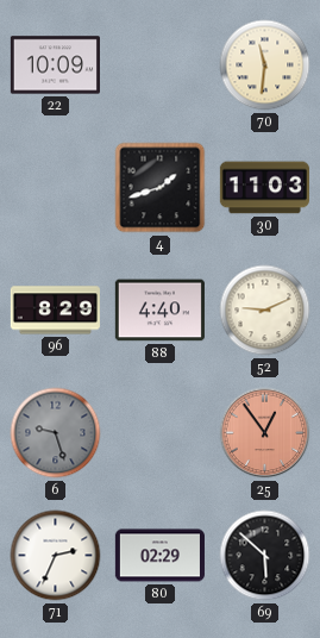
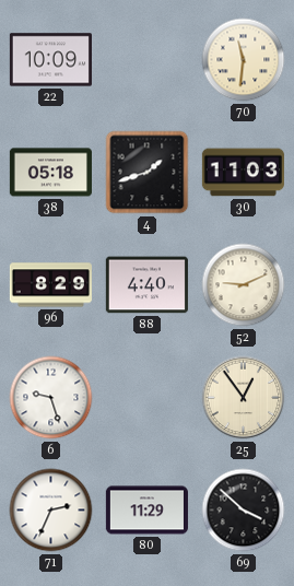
38: none -> 05:18 (50, 173)
6 dial: grey -> white (51, 398)
25 dial: salmon -> cream (244, 398)
80: 02:29 -> 11:29 (146, 511)
69: 5:52 -> 3:52 (244, 511)
